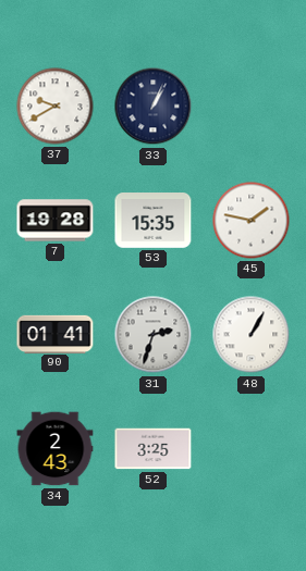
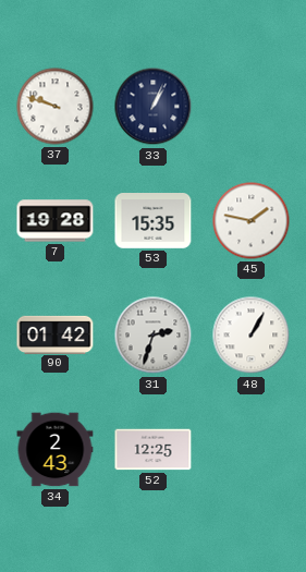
37: 9:40 -> 9:48 (56, 107)
90: 01:41 -> 01:42 (56, 334)
52: 3:25 -> 12:25 (154, 450)
